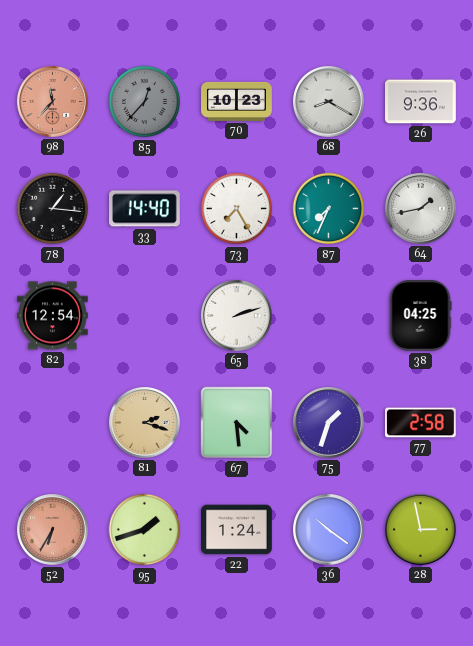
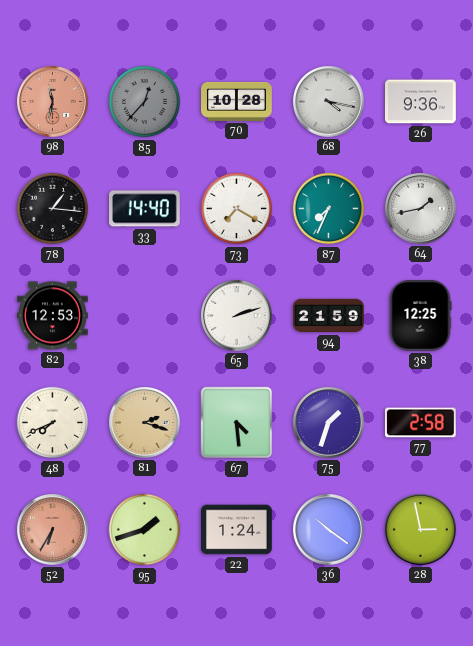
98: 11:37 -> 11:32 (53, 102)
70: 10:23 -> 10:28 (237, 101)
68: 8:20 -> 4:17 (329, 102)
73: 7:25 -> 7:20 (237, 209)
82: 12:54 -> 12:53 (53, 316)
94: none -> 21:59 (329, 316)
38: 04:25 -> 12:25 (420, 316)
48: none -> 7:41 (53, 423)
